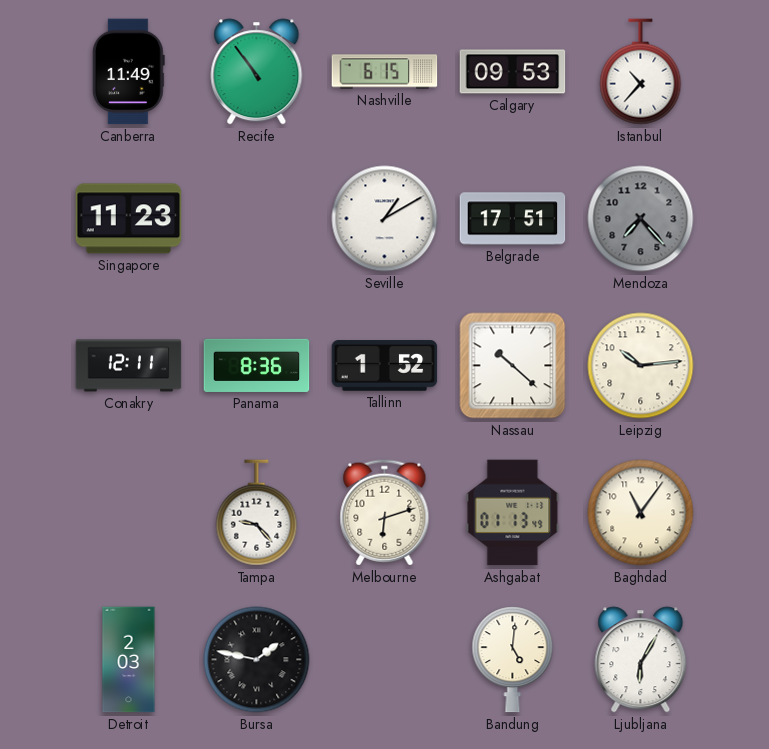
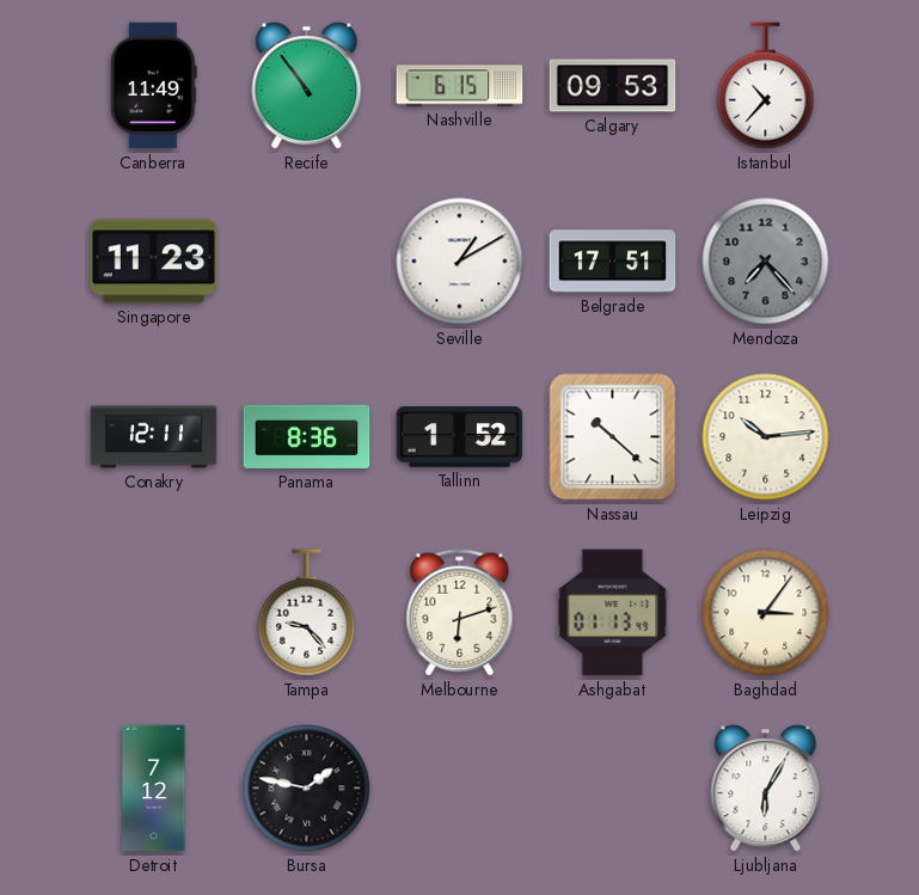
Baghdad: 11:06 -> 3:06 (766, 613)
Detroit: 2:03 -> 7:12 (154, 789)
Bandung: 5:01 -> none (513, 660)
